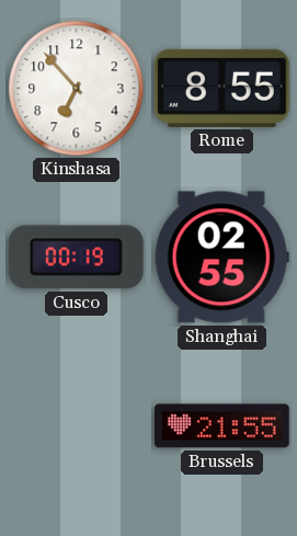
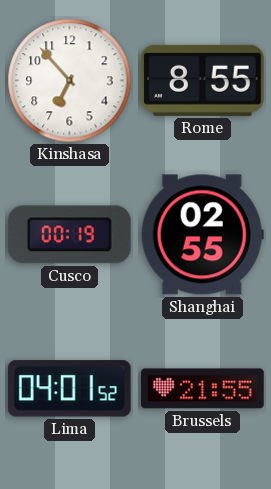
Lima: none -> 04:01 (69, 389)
